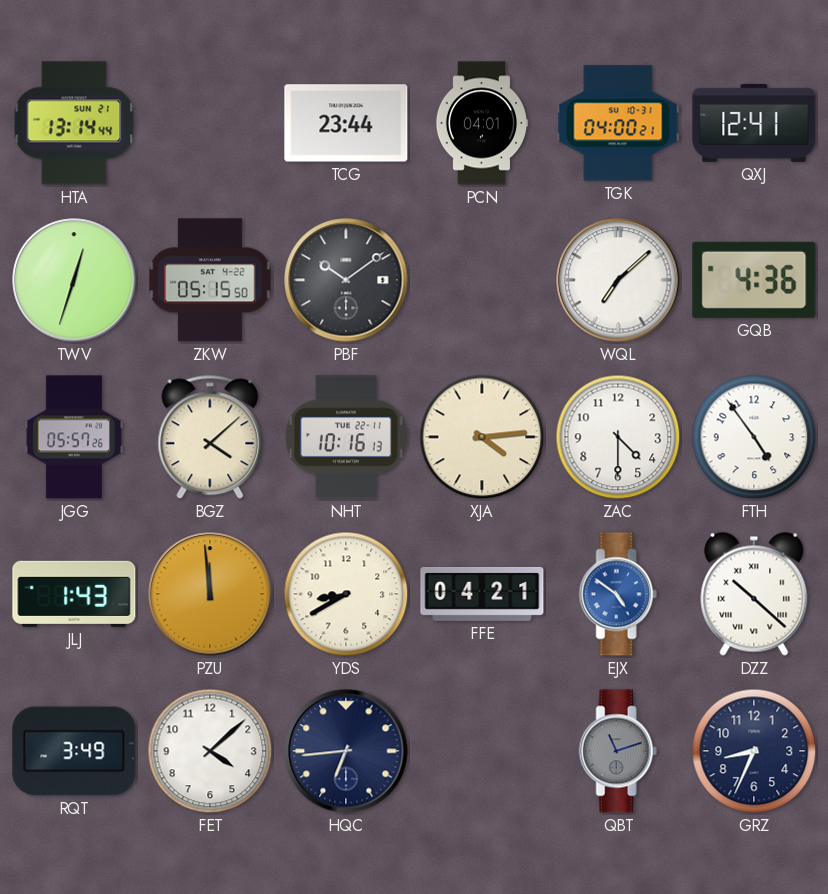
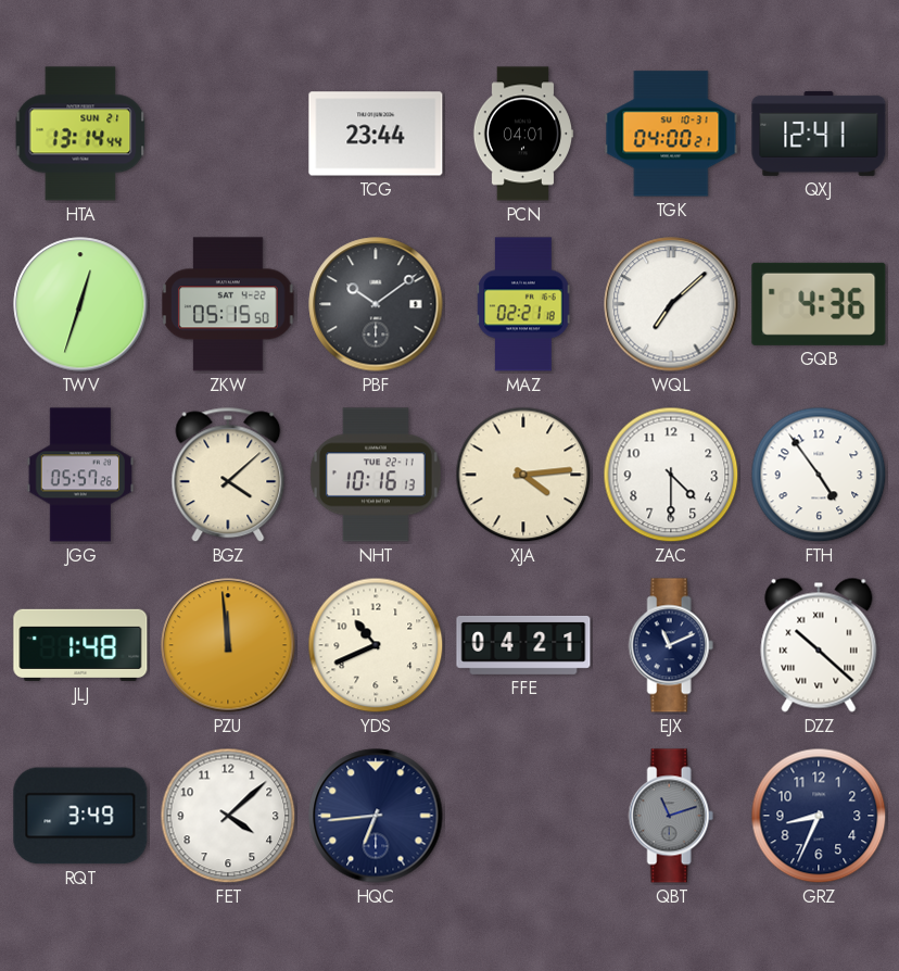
MAZ: none -> 02:21 (523, 304)
JLJ: 1:43 -> 1:48 (80, 645)
YDS: 8:40 -> 10:41 (376, 645)
EJX: 4:51 -> 11:11 (671, 645)
EJX dial: blue -> navy (671, 645)
